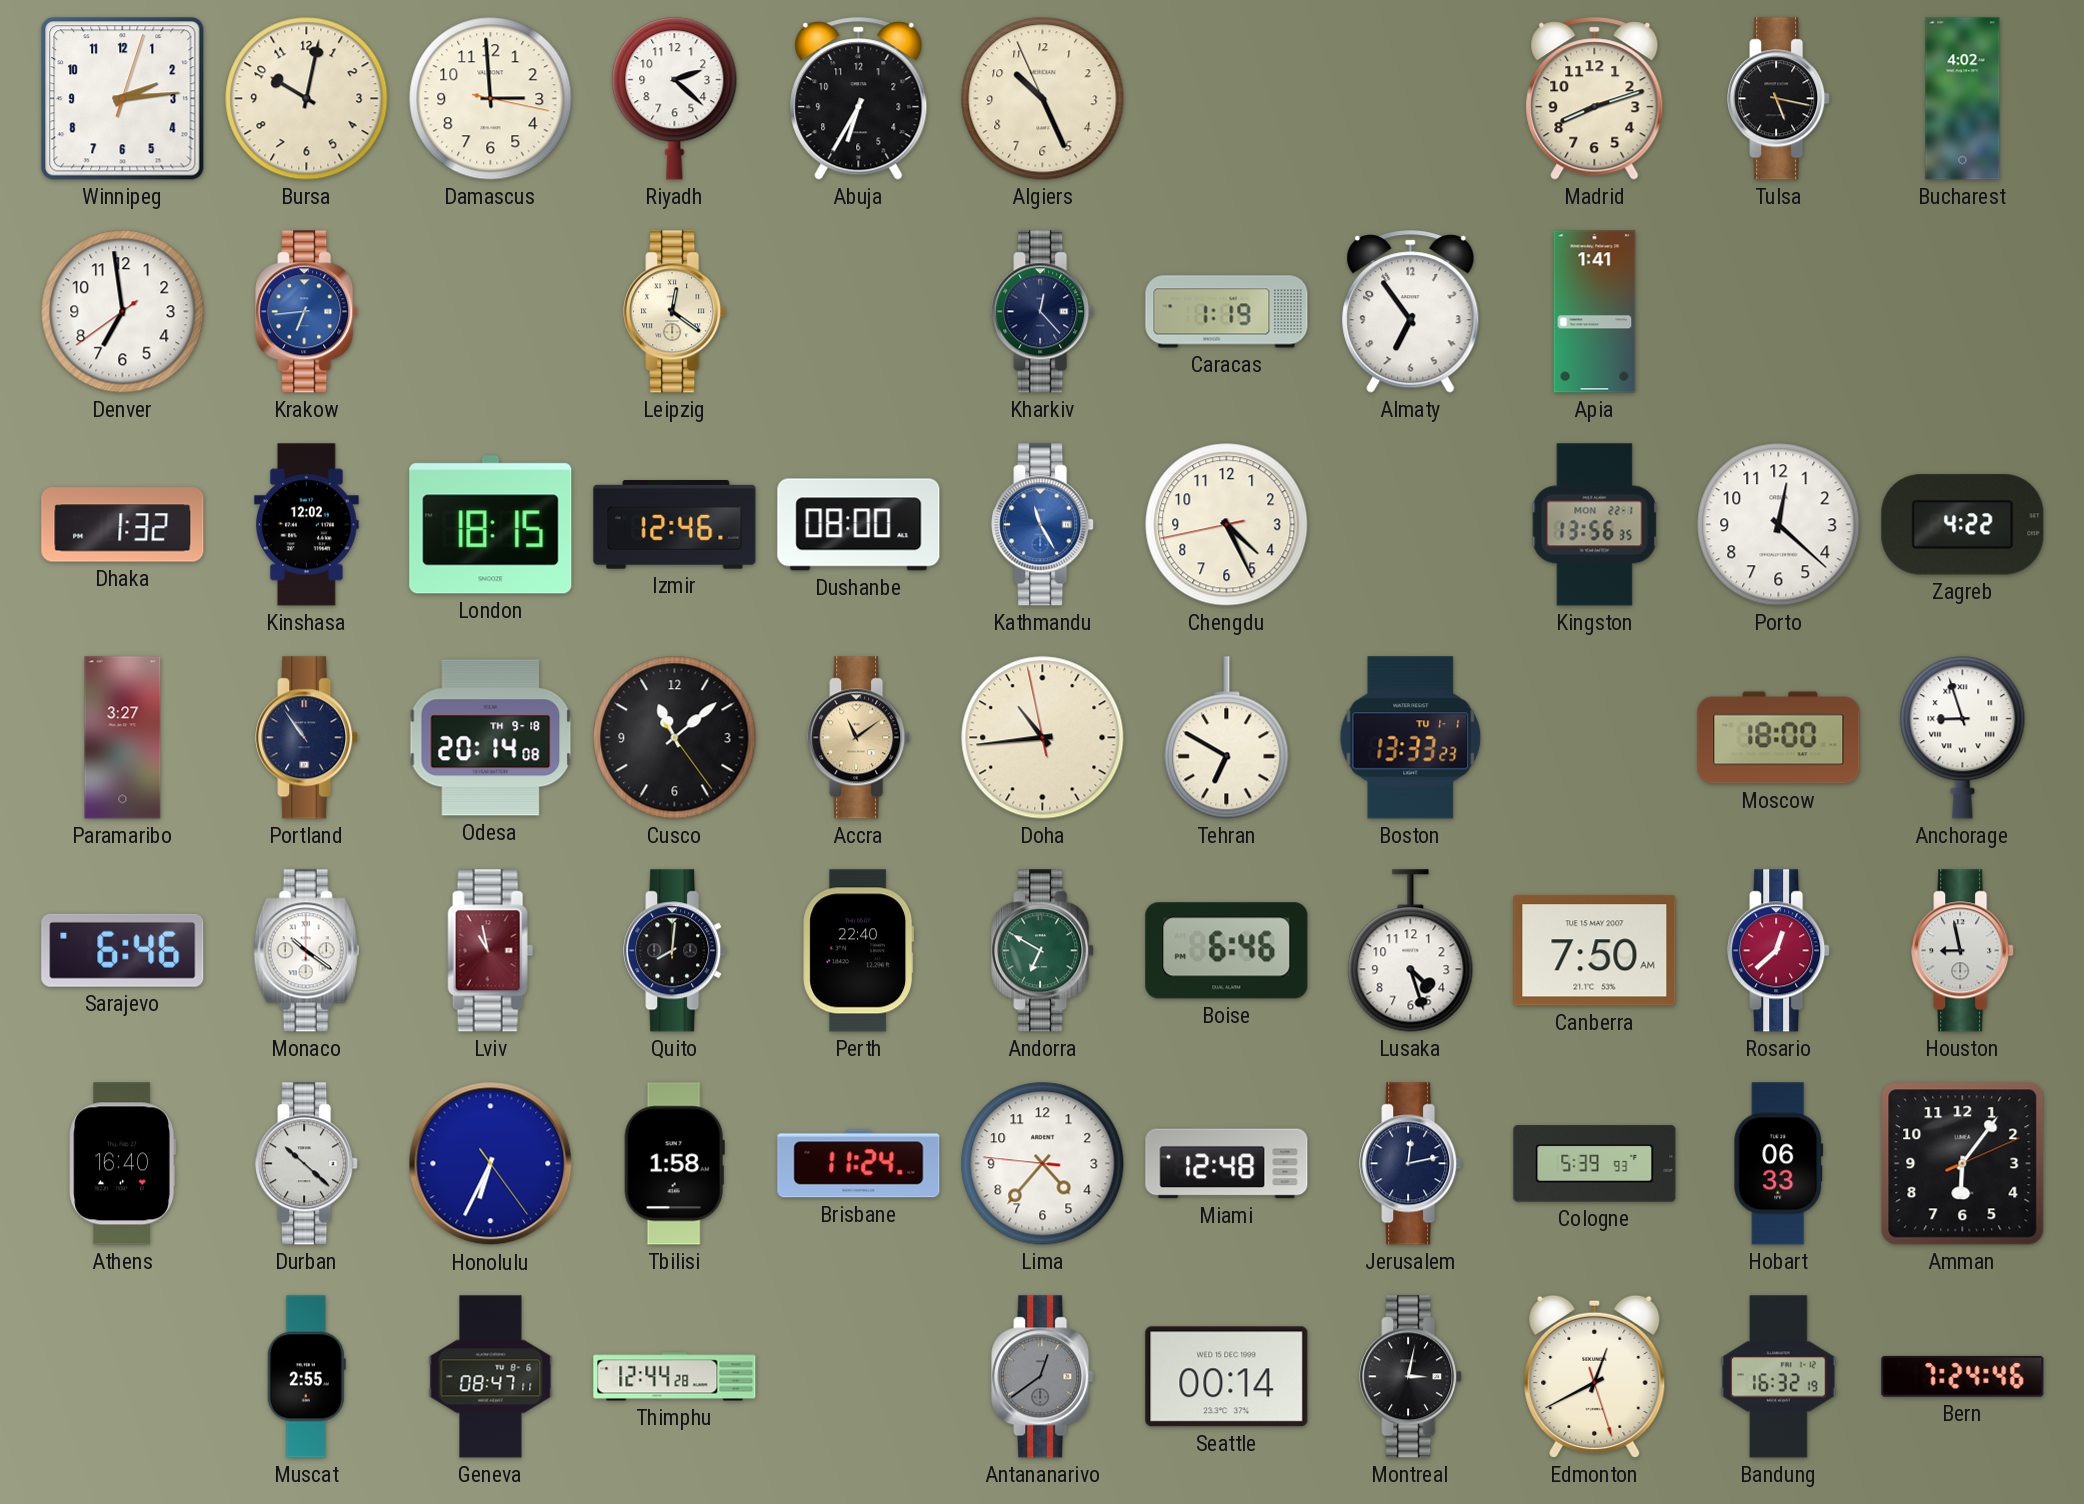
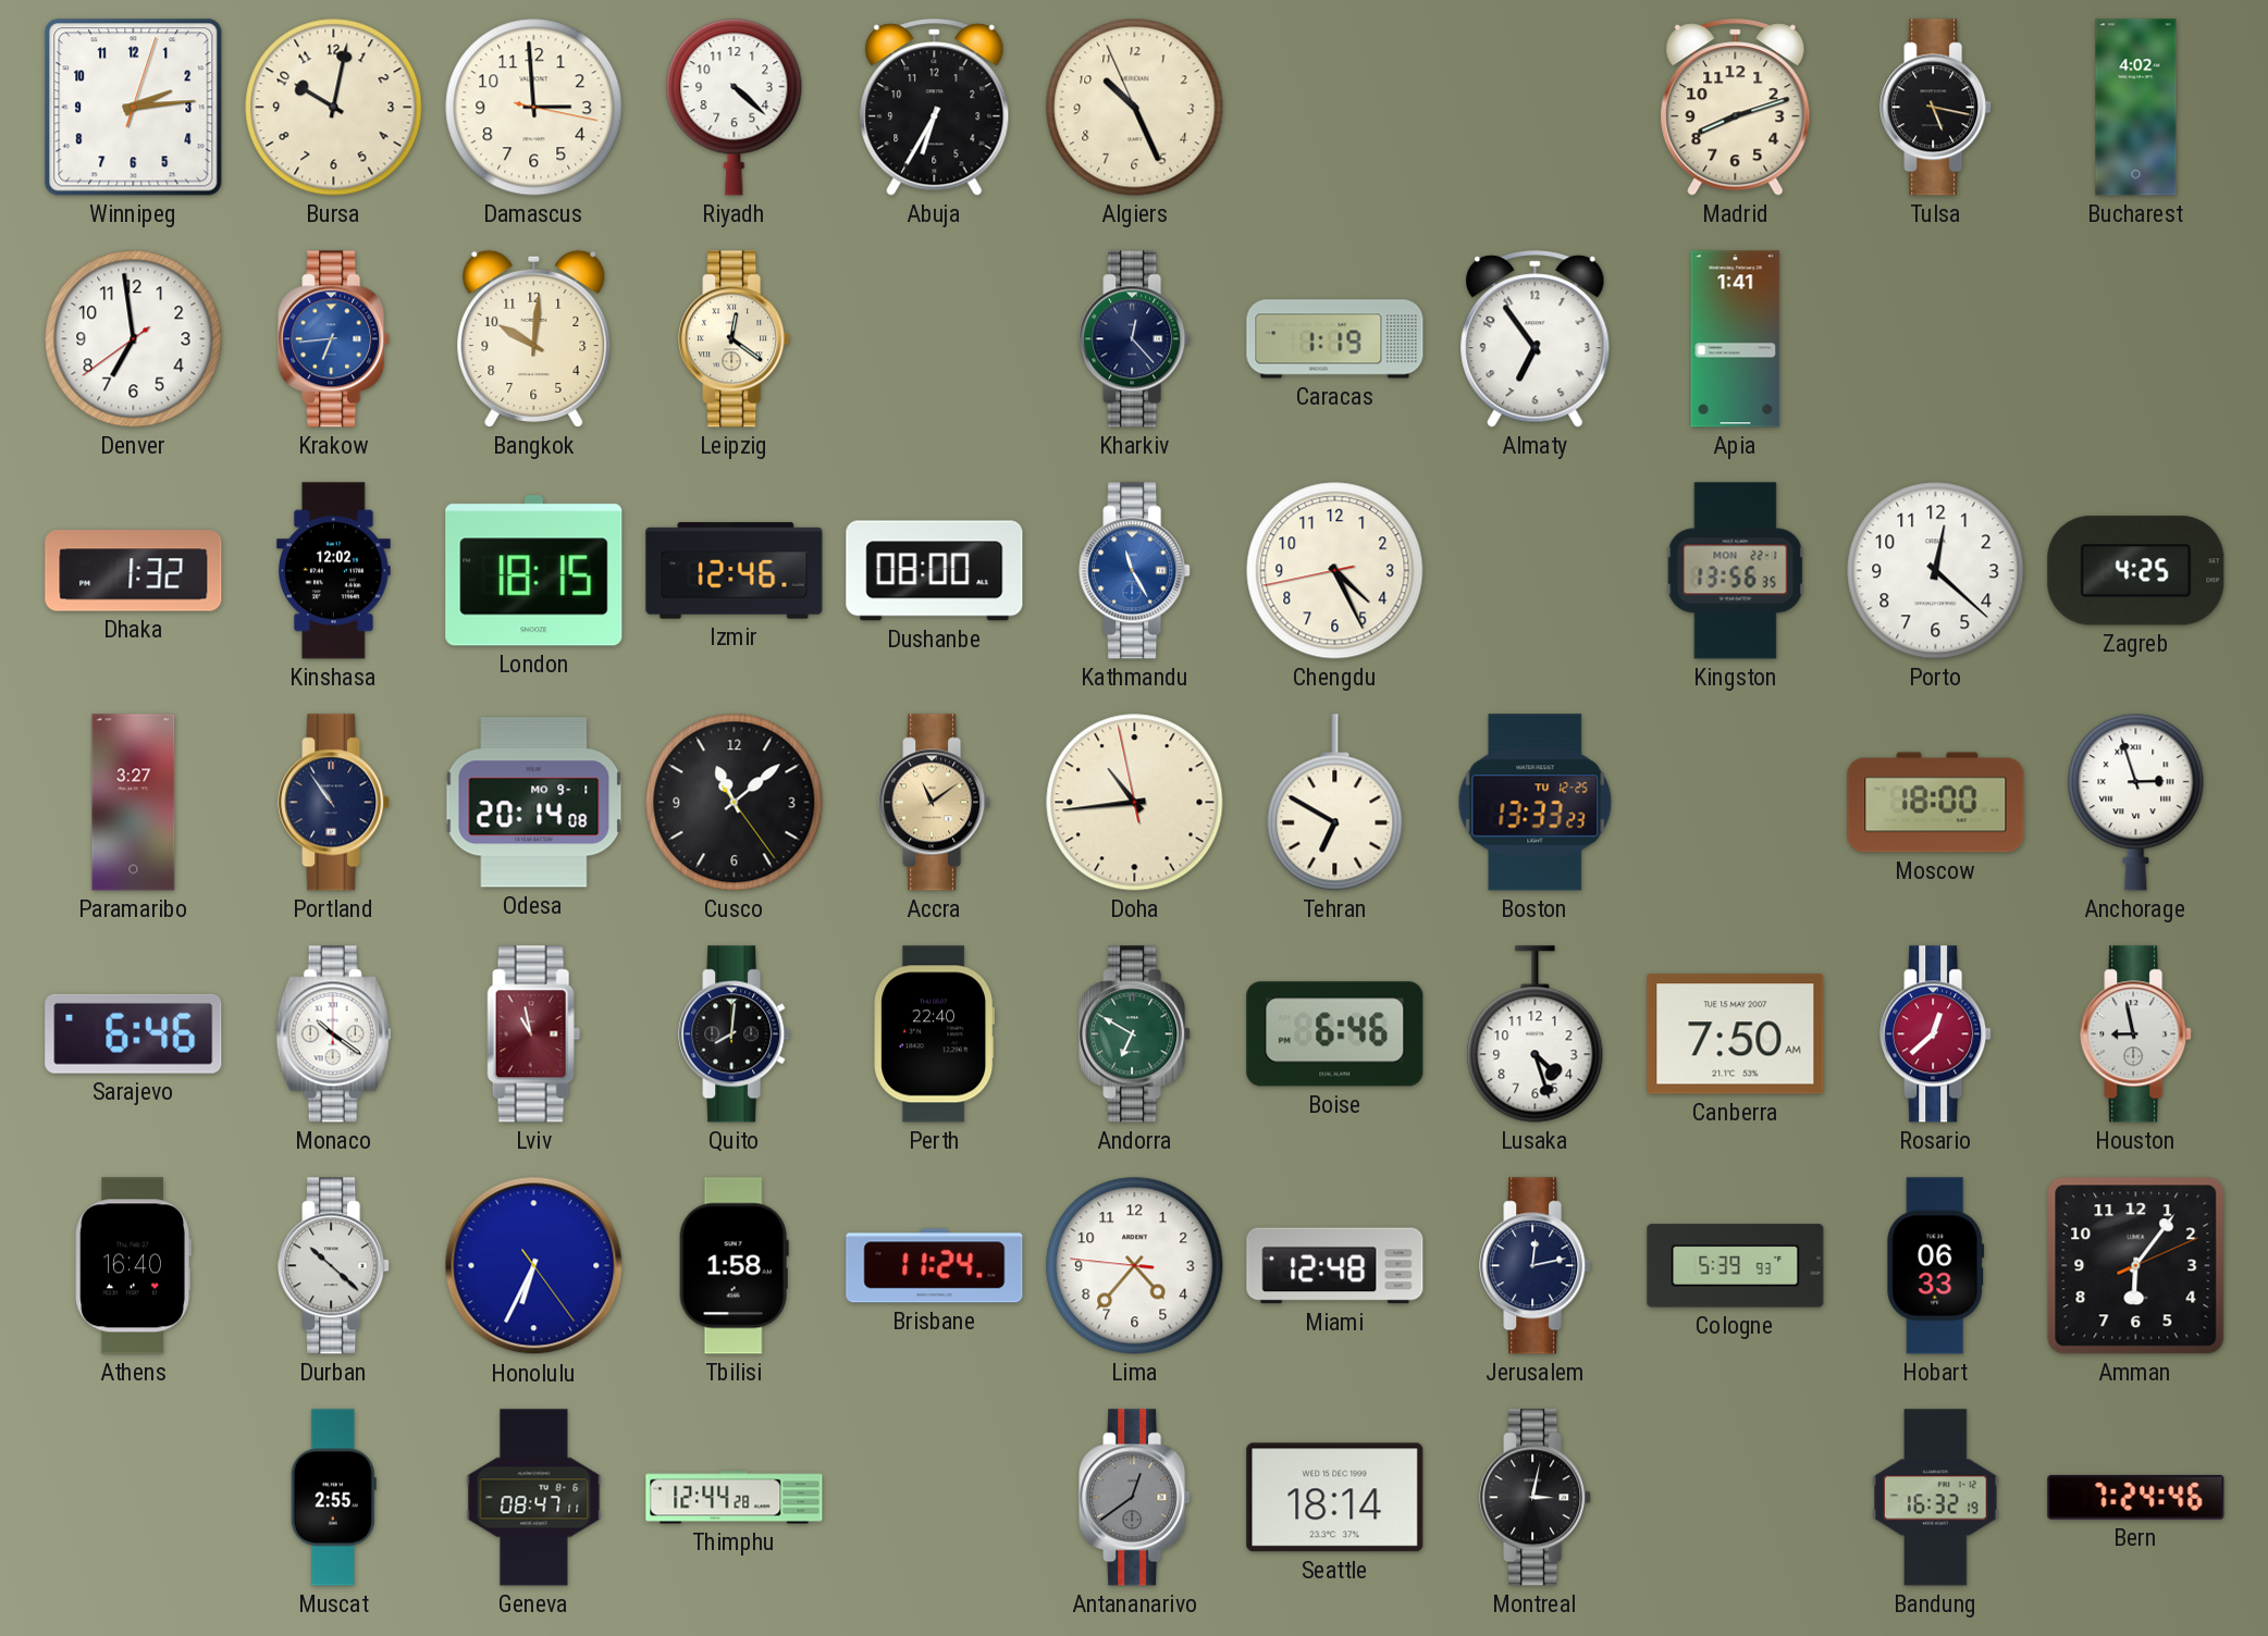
Riyadh: 2:22 -> 4:22 (735, 108)
Bangkok: none -> 10:01 (534, 338)
Zagreb: 4:22 -> 4:25 (2136, 571)
Odesa date: TH 9-18 -> MO 9-1 (534, 803)
Boston date: TU 1-1 -> TU 12-25 (1536, 803)
Anchorage: 8:57 -> 2:57 (2136, 803)
Seattle: 00:14 -> 18:14 (1335, 1498)
Edmonton: 12:40 -> none (1595, 1376)
